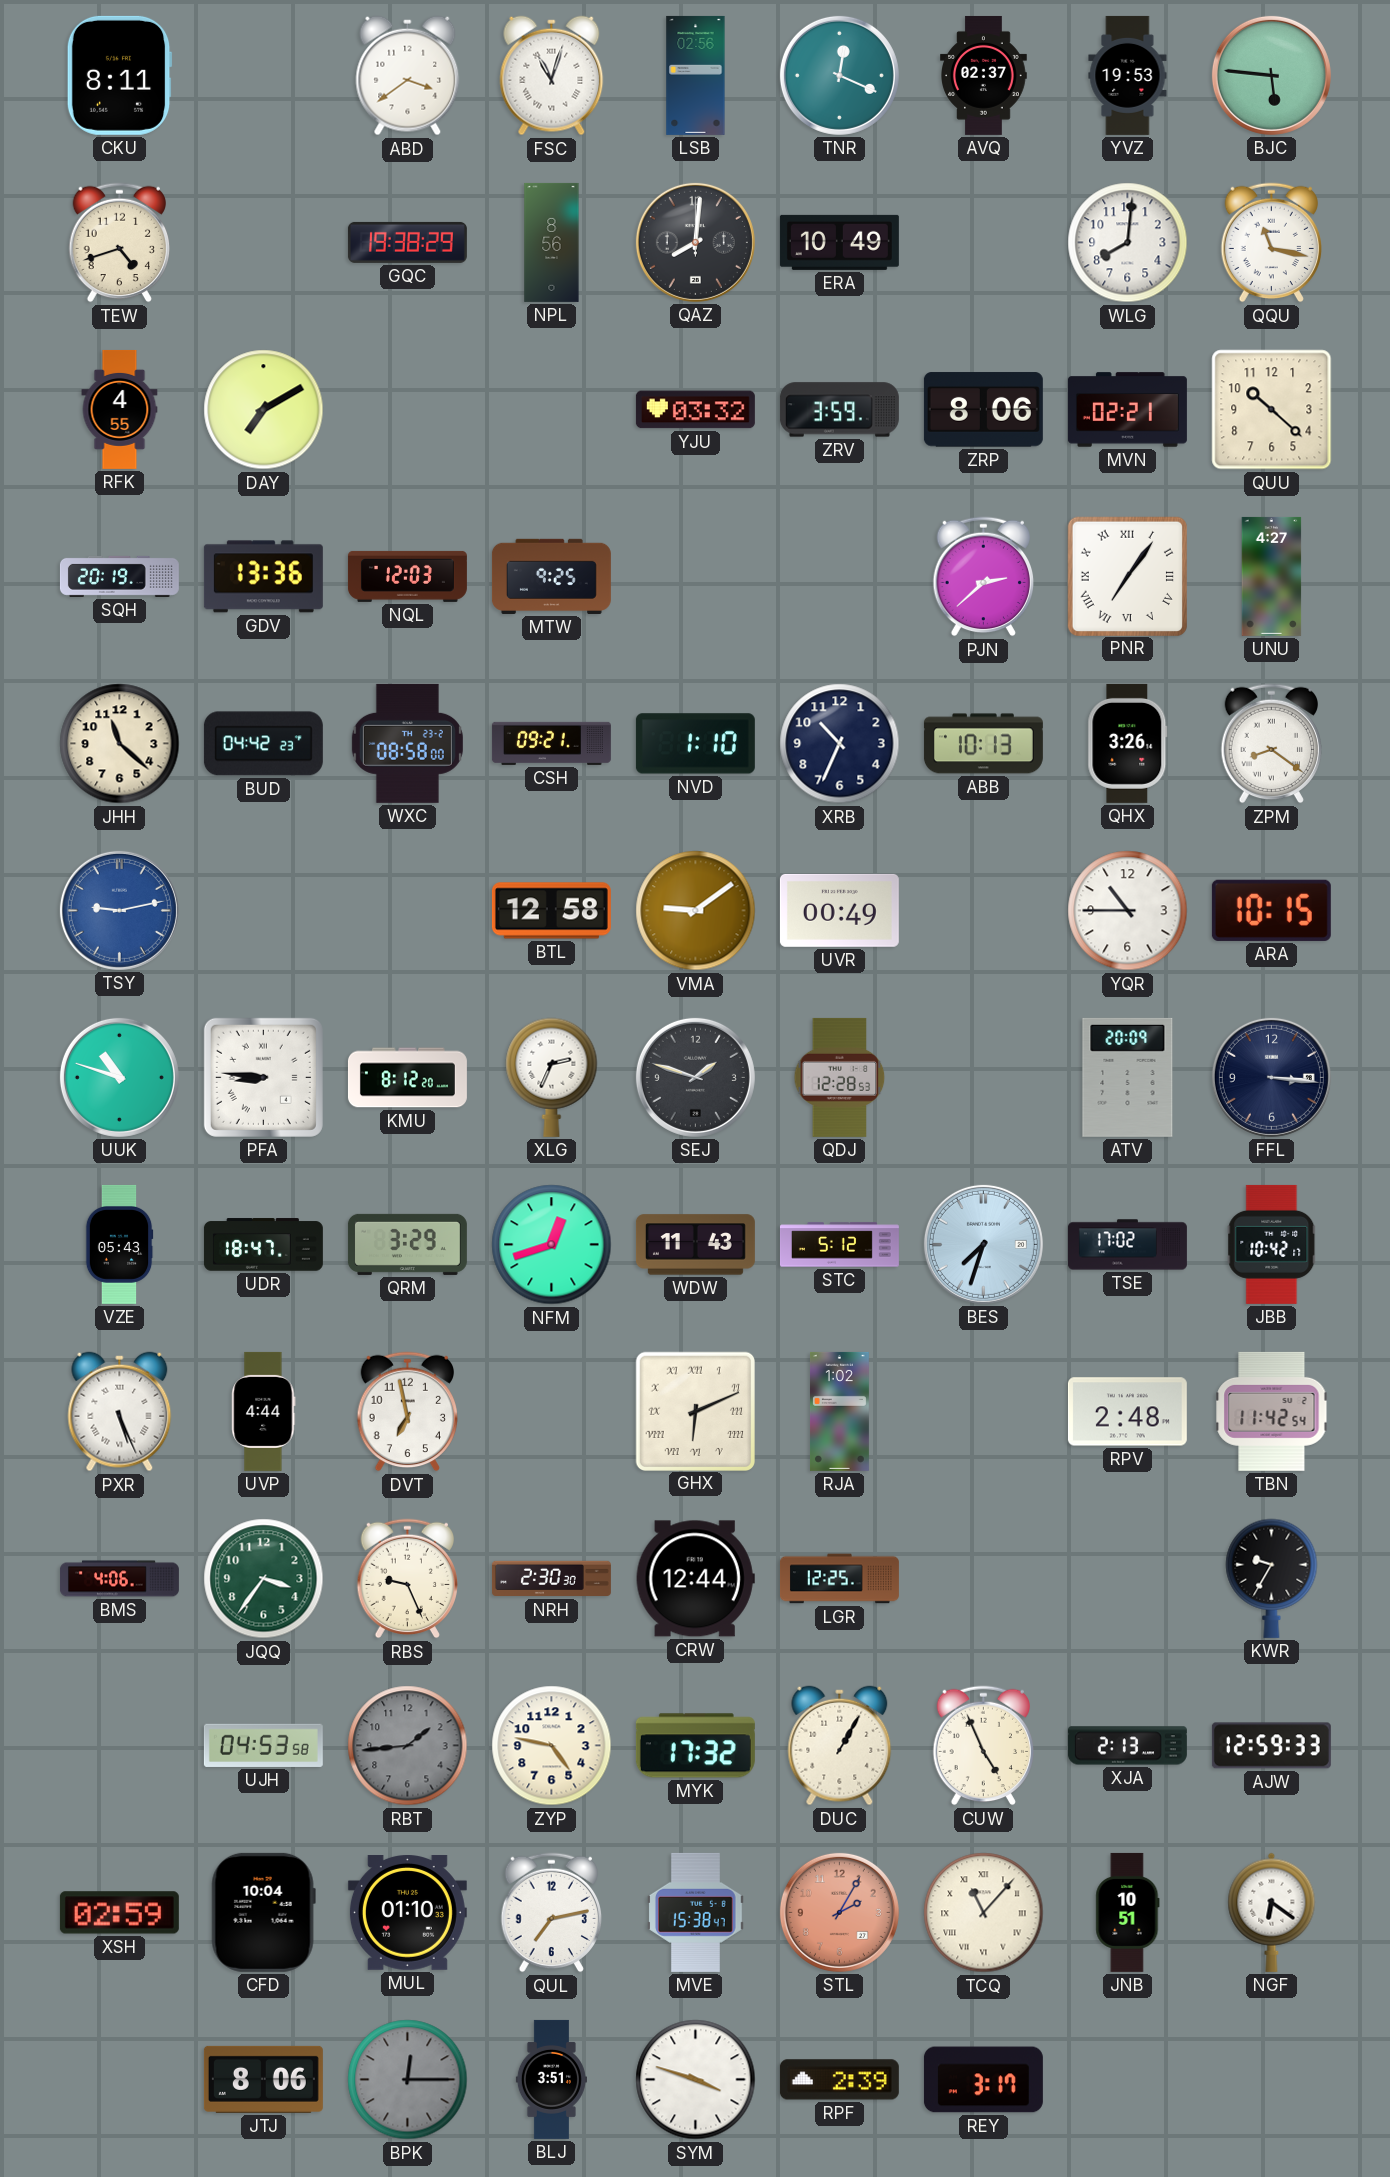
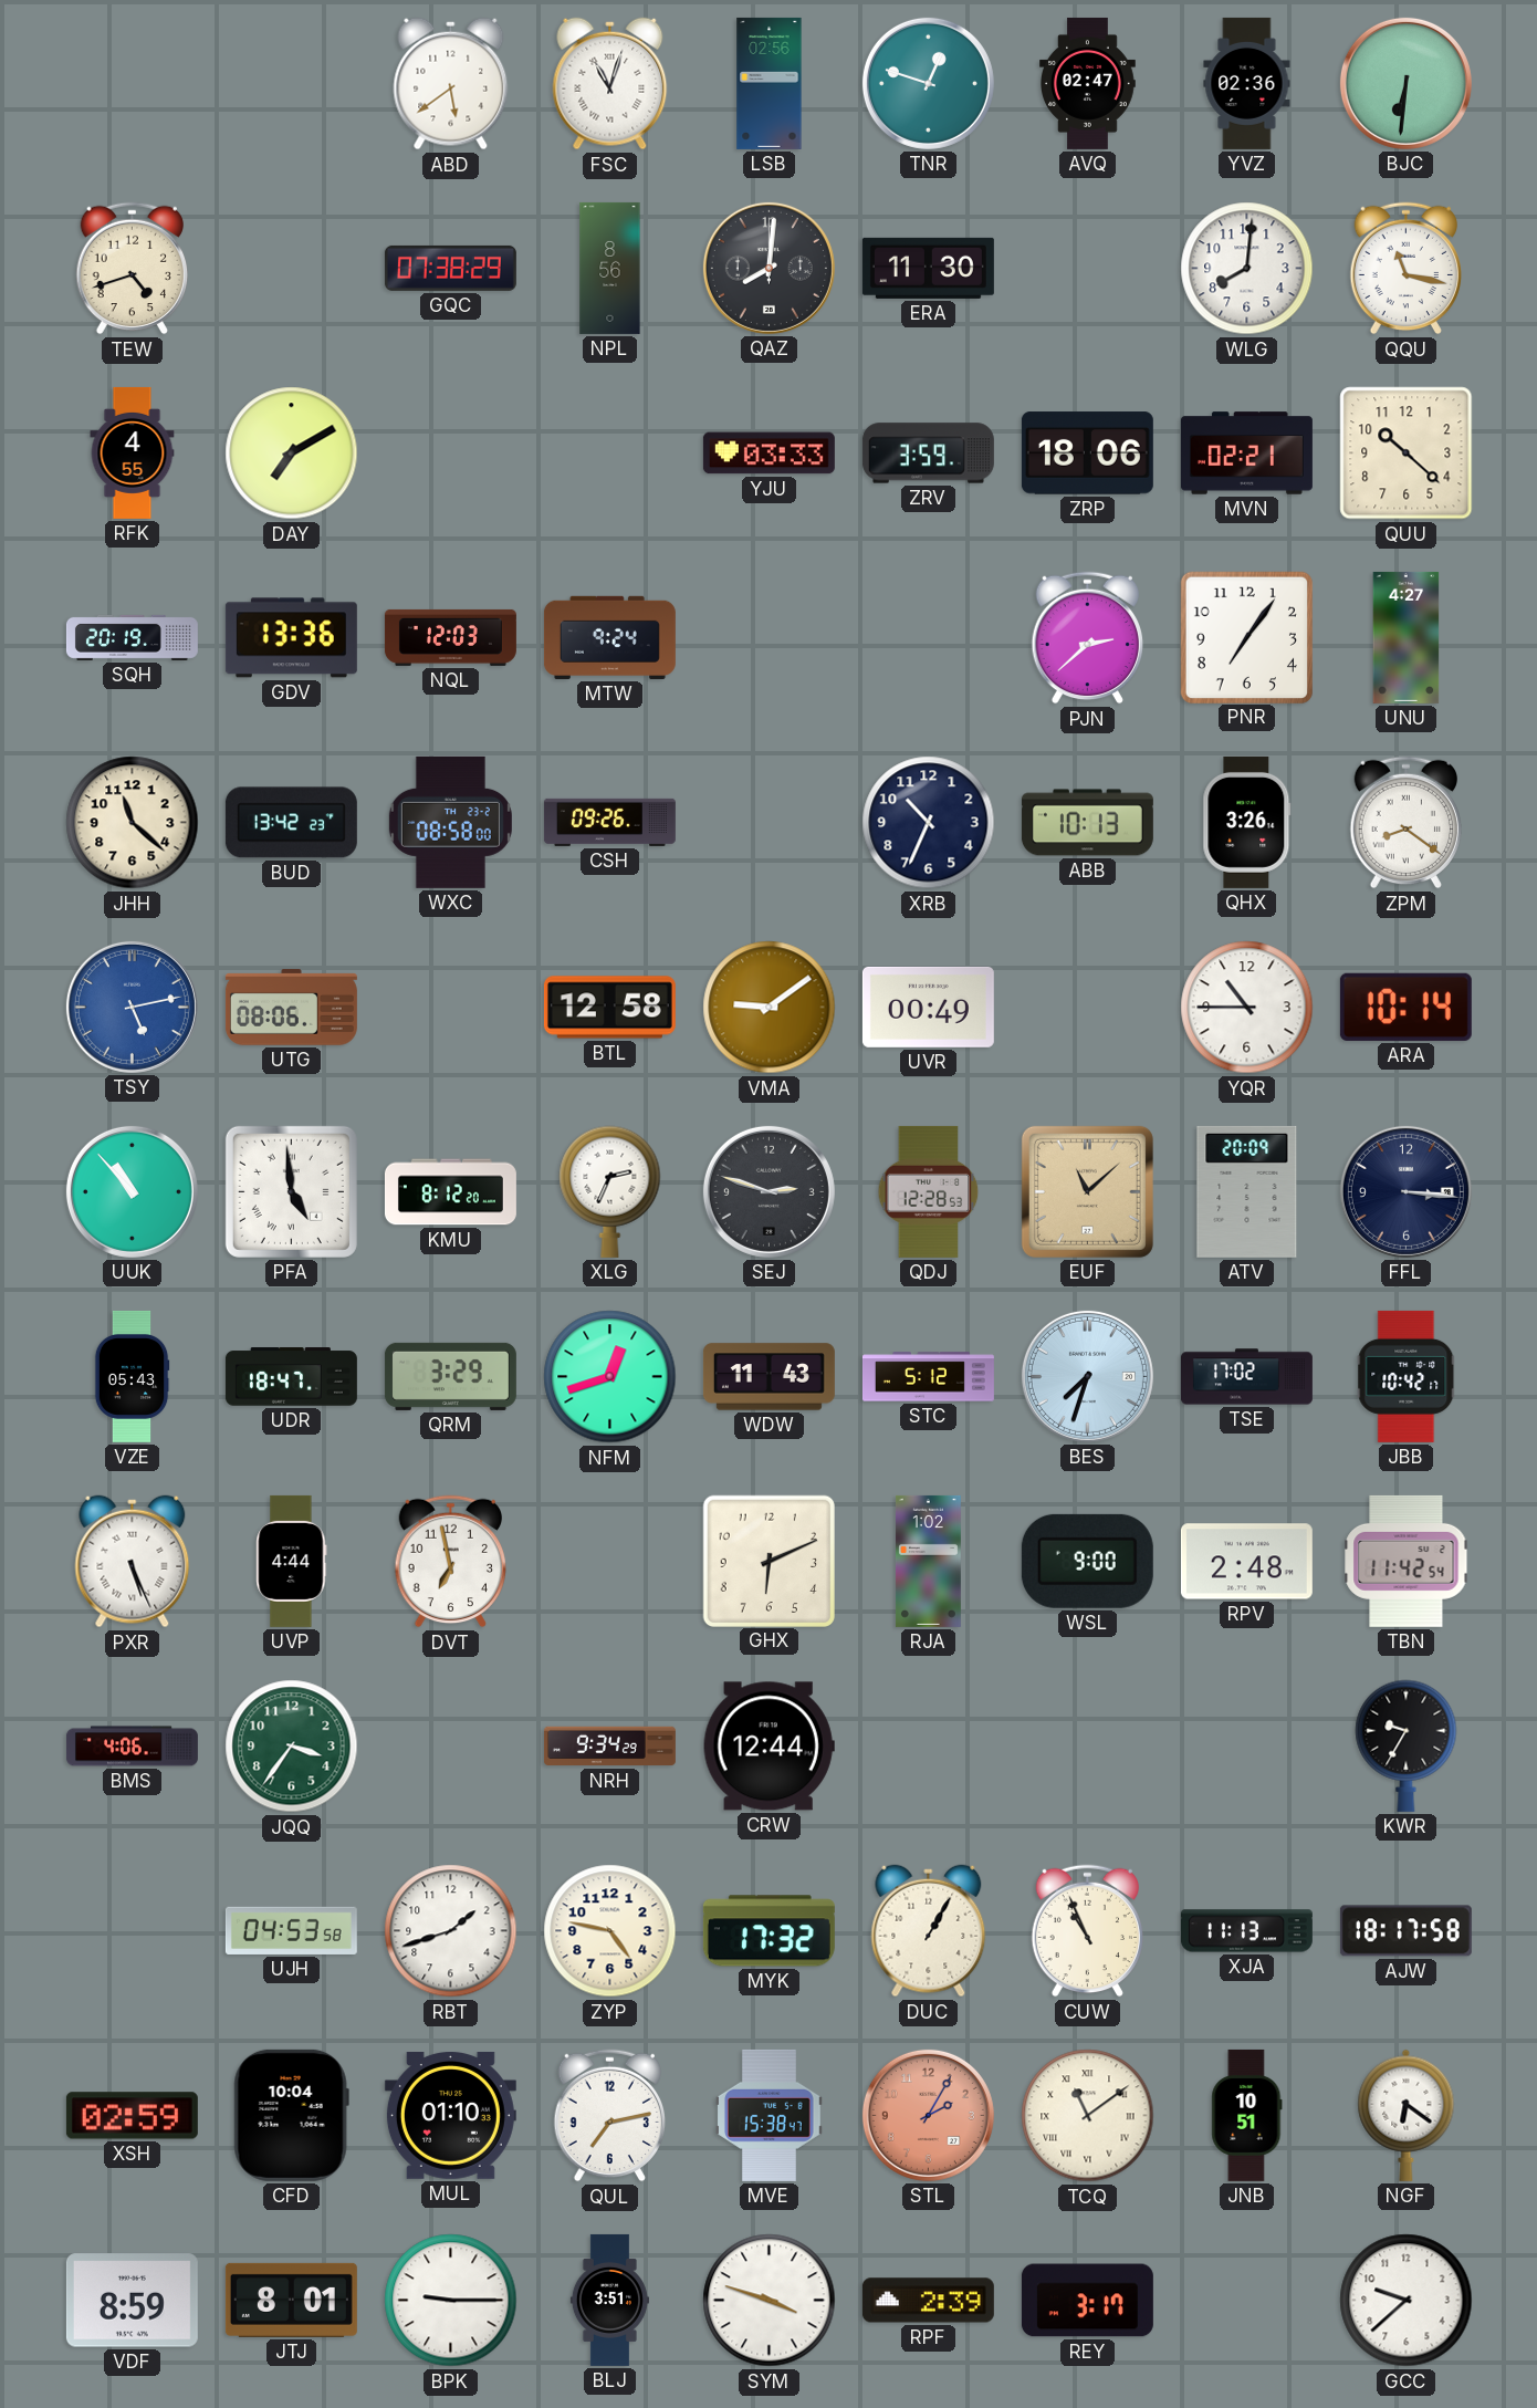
CKU: 8:11 -> none (119, 75)
ABD: 3:39 -> 5:39 (451, 84)
TNR: 12:19 -> 12:48 (928, 83)
AVQ: 02:37 -> 02:47 (1088, 83)
YVZ: 19:53 -> 02:36 (1247, 83)
BJC: 5:46 -> 6:31 (1405, 83)
GQC: 19:38 -> 07:38 (450, 268)
ERA: 10:49 -> 11:30 (928, 268)
YJU: 03:32 -> 03:33 (768, 454)
ZRP: 8:06 -> 18:06 (1087, 454)
MTW: 9:25 -> 9:24 (609, 637)
PNR numerals: Roman -> Arabic (1246, 637)
BUD: 04:42 -> 13:42 (291, 823)
CSH: 09:21 -> 09:26 (609, 822)
NVD: 1:10 -> none (695, 744)
TSY: 9:13 -> 5:13 (132, 1007)
UTG: none -> 08:06 (291, 1008)
ARA: 10:15 -> 10:14 (1405, 1007)
UUK: 10:48 -> 10:53 (132, 1191)
PFA: 8:46 -> 4:59 (291, 1191)
SEJ: 1:48 -> 2:48 (768, 1191)
EUF: none -> 11:08 (1087, 1191)
GHX numerals: Roman -> Arabic (768, 1561)
WSL: none -> 9:00 (1087, 1561)
RBS: 9:26 -> none (407, 1579)
NRH: 2:30 -> 9:34 (609, 1747)
LGR: 12:25 -> none (839, 1579)
RBT: 1:44 -> 1:42 (451, 1931)
RBT dial: grey -> white (451, 1931)
CUW: 4:56 -> 10:56 (1087, 1931)
XJA: 2:13 -> 11:13 (1246, 1931)
AJW: 12:59 -> 18:17 (1405, 1931)
TCQ: 11:07 -> 11:09 (1088, 2116)
VDF: none -> 8:59 (132, 2301)
JTJ: 8:06 -> 8:01 (291, 2300)
BPK: 12:15 -> 9:15 (451, 2301)
BPK dial: grey -> white (451, 2301)
GCC: none -> 9:38 (1407, 2301)
